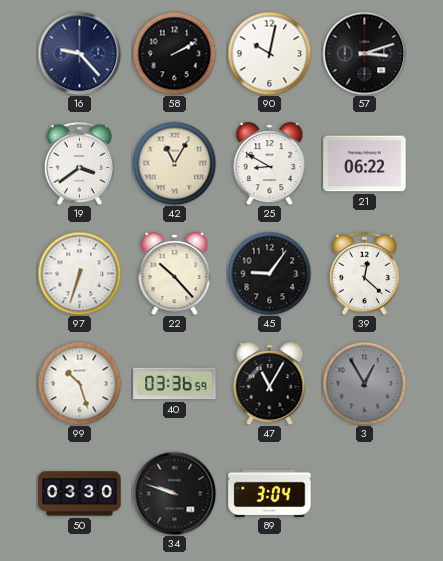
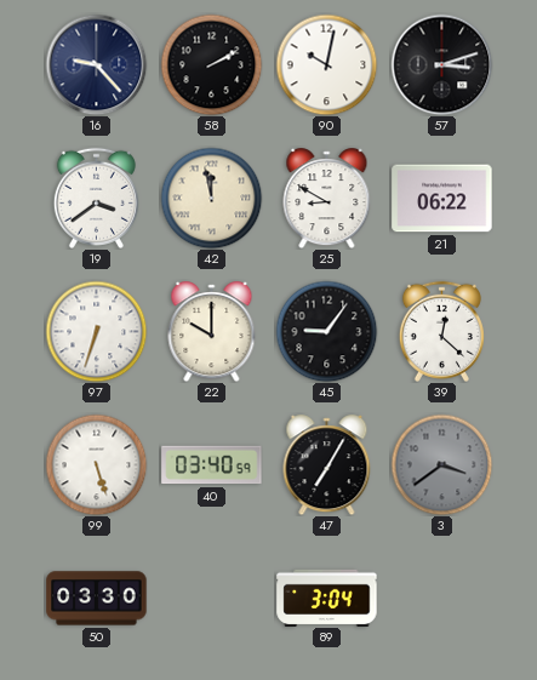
42: 11:05 -> 11:58 (211, 198)
22: 10:23 -> 10:00 (212, 332)
99: 10:27 -> 5:27 (96, 464)
40: 03:36 -> 03:40 (212, 465)
47: 11:05 -> 7:05 (327, 465)
3: 12:55 -> 3:39 (441, 464)
34: 9:48 -> none (174, 493)
